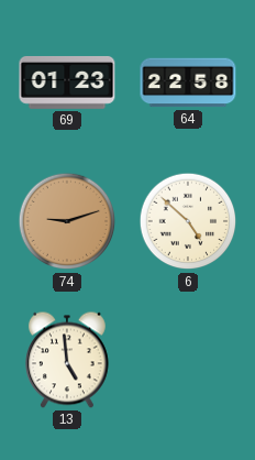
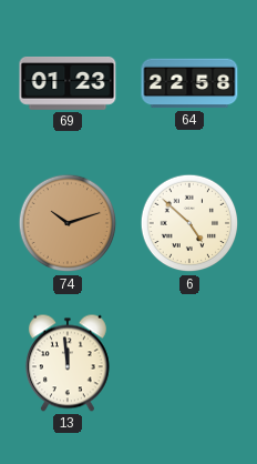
74: 9:12 -> 10:12 (68, 223)
13: 4:59 -> 11:59 (68, 363)
